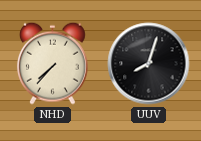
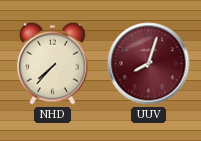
UUV dial: black -> burgundy (149, 64)
